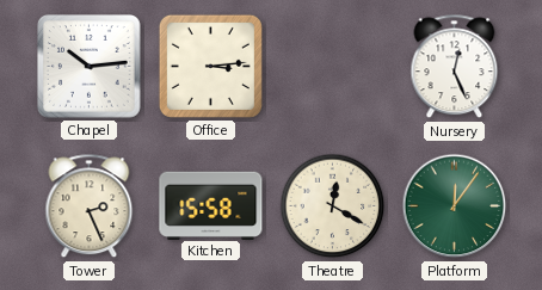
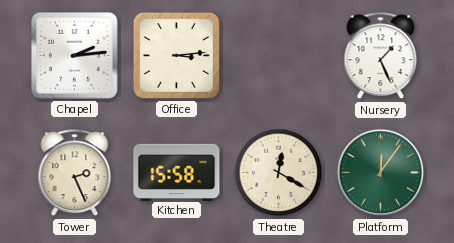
Chapel: 10:14 -> 2:14 (75, 56)
Nursery: 12:26 -> 1:26 (381, 56)
